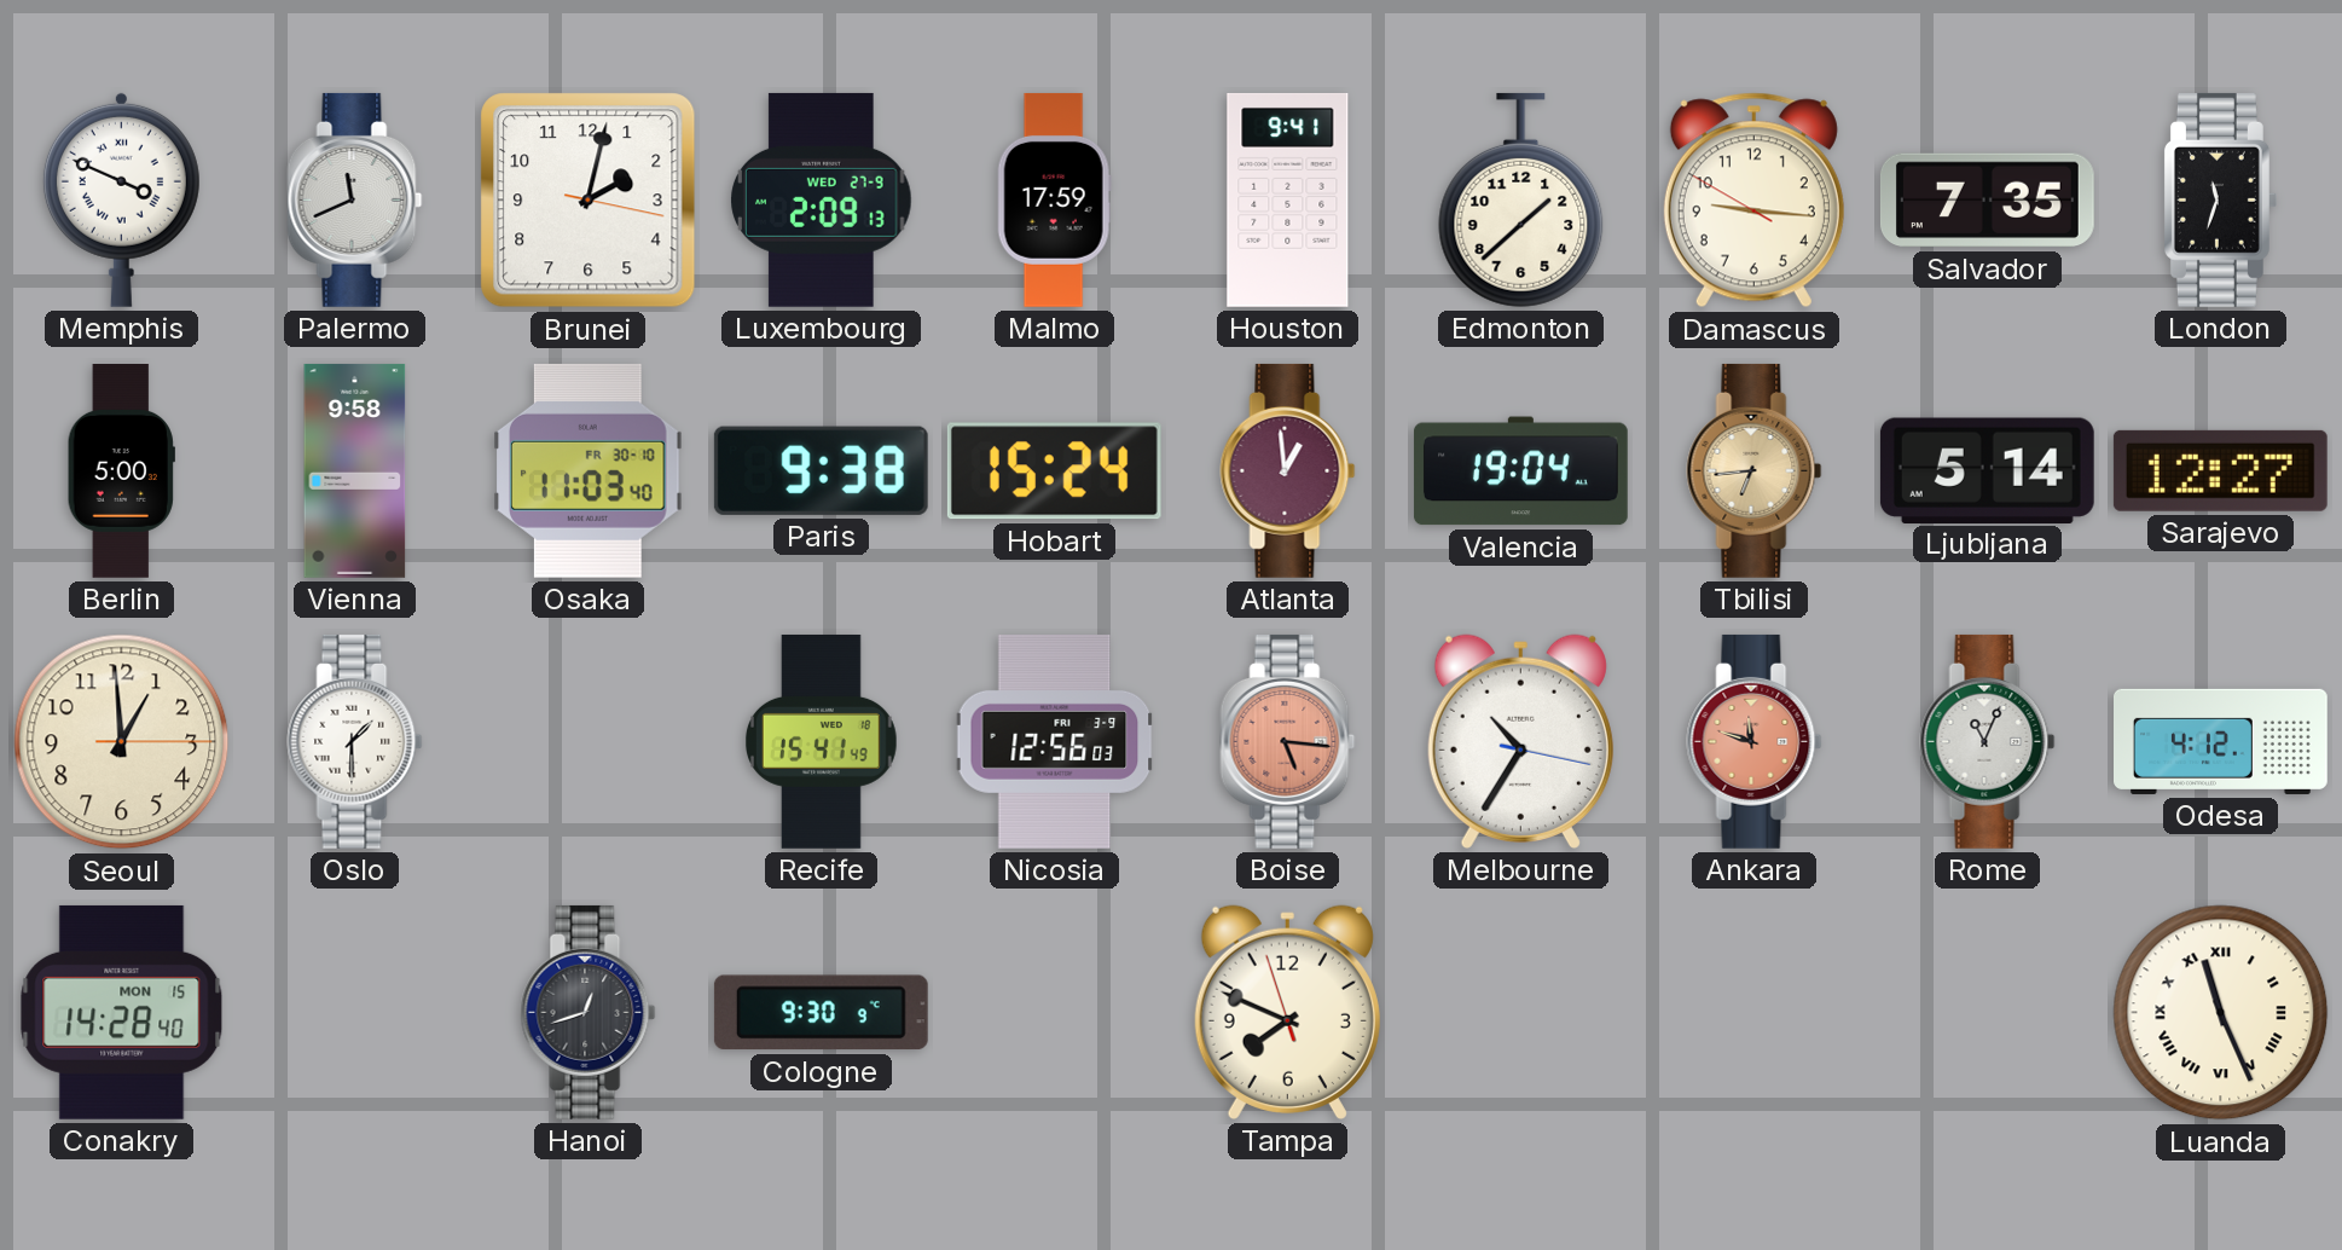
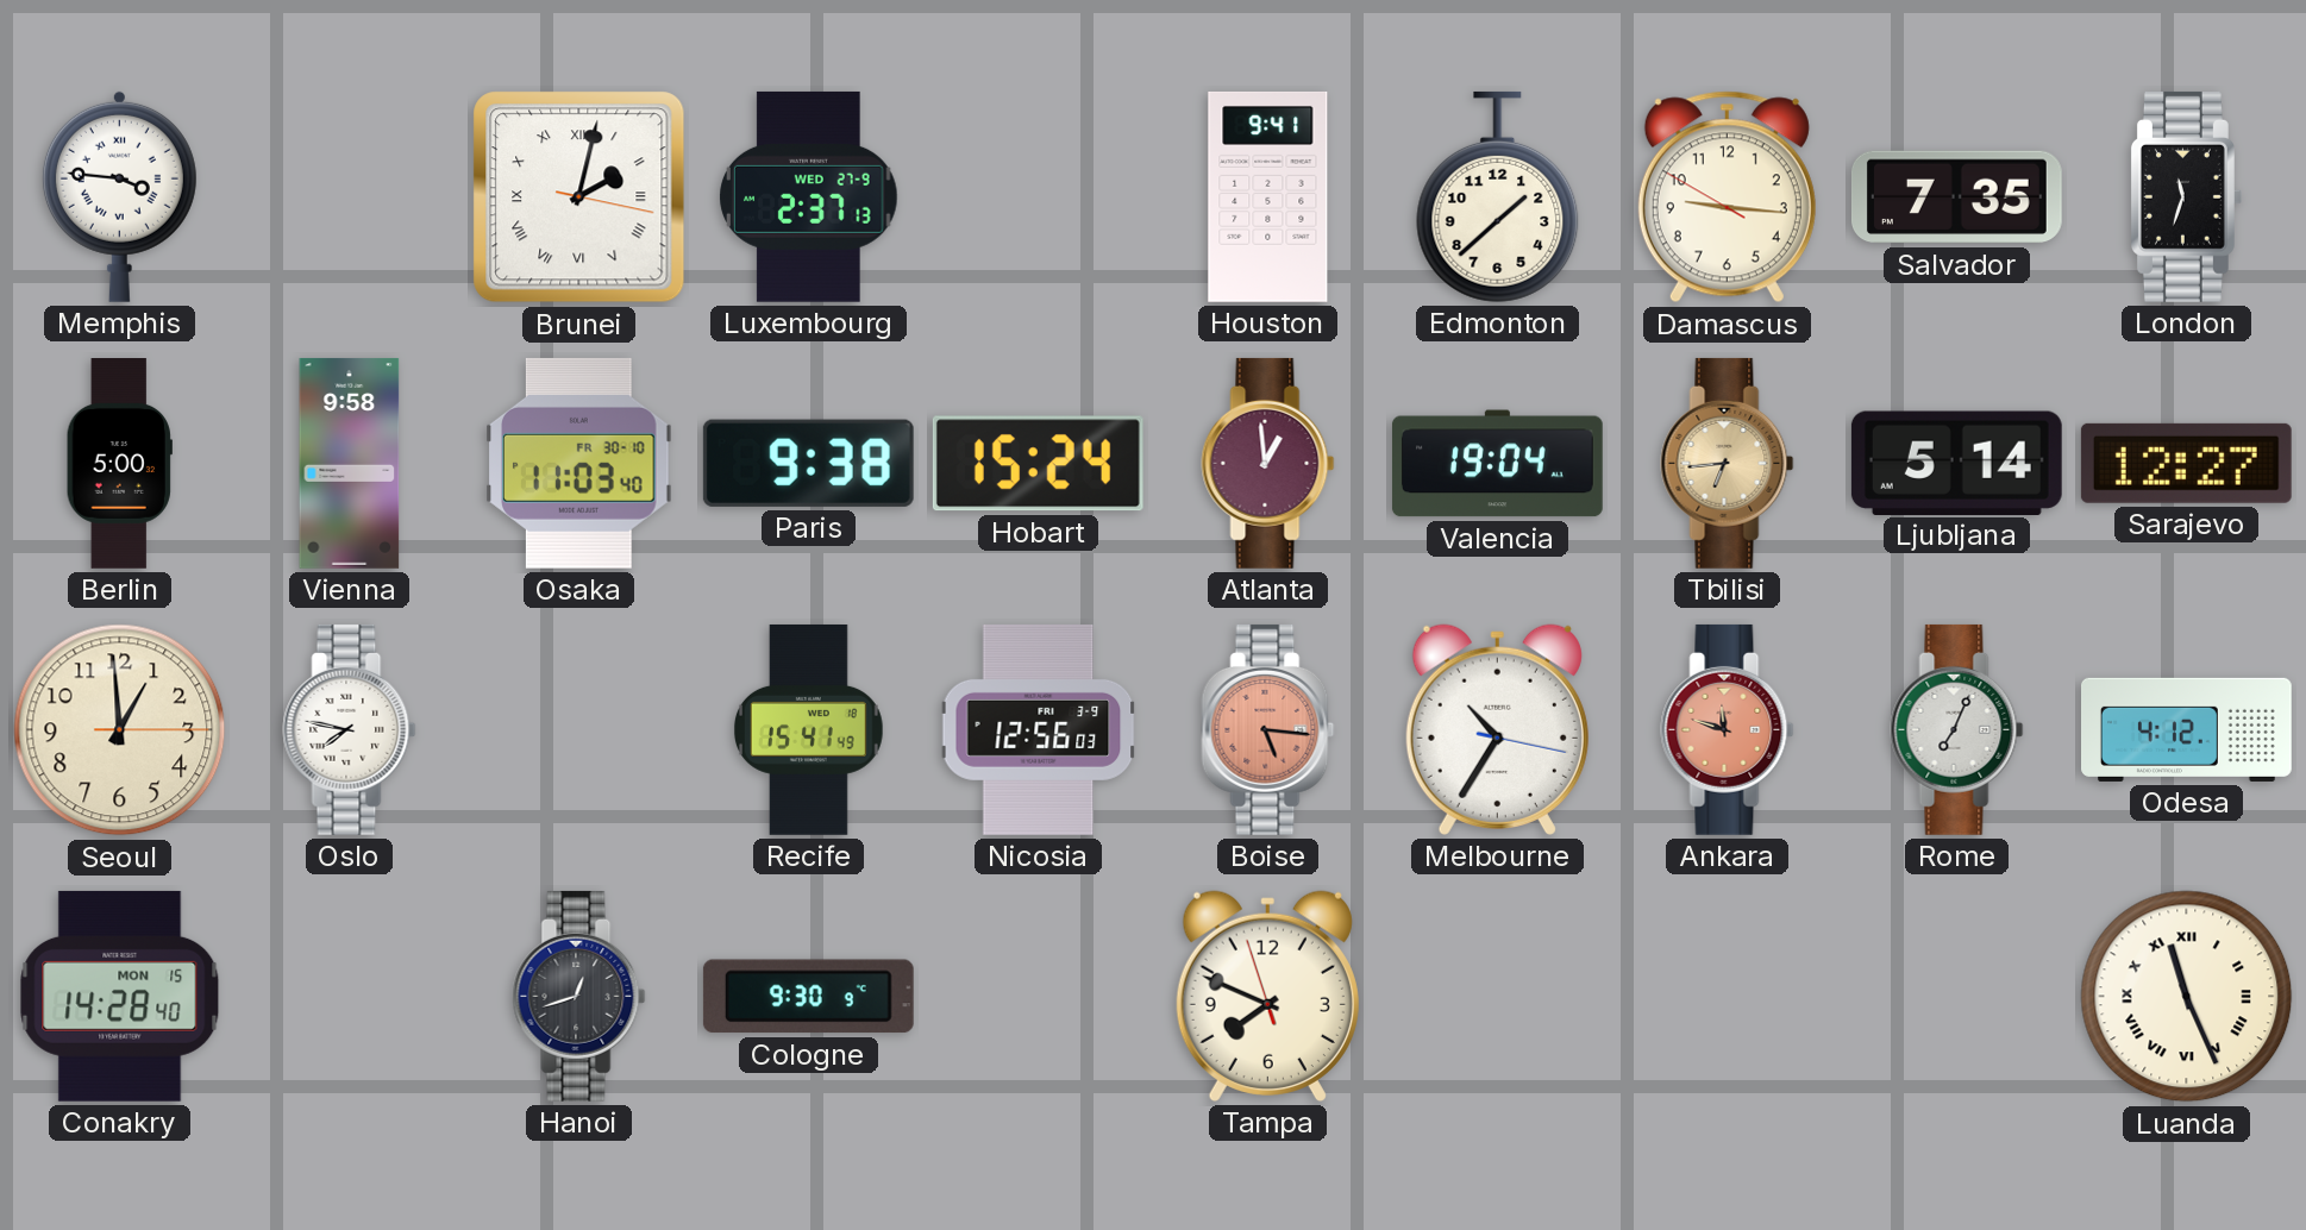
Memphis: 3:49 -> 3:46 (119, 196)
Palermo: 11:41 -> none (355, 199)
Brunei numerals: Arabic -> Roman (579, 197)
Luxembourg: 2:09 -> 2:37 (809, 196)
Malmo: 17:59 -> none (1054, 199)
Oslo: 1:30 -> 7:47 (350, 729)
Rome: 11:04 -> 7:04 (1957, 729)
